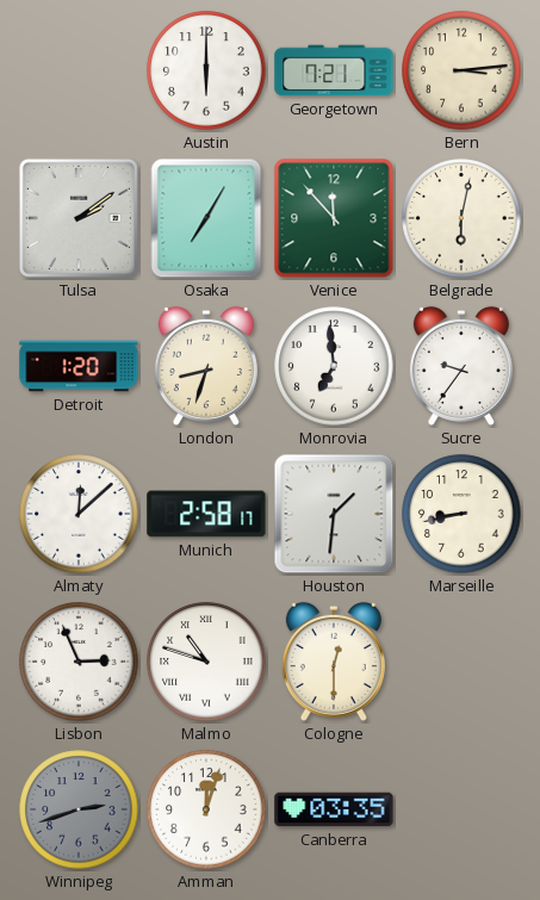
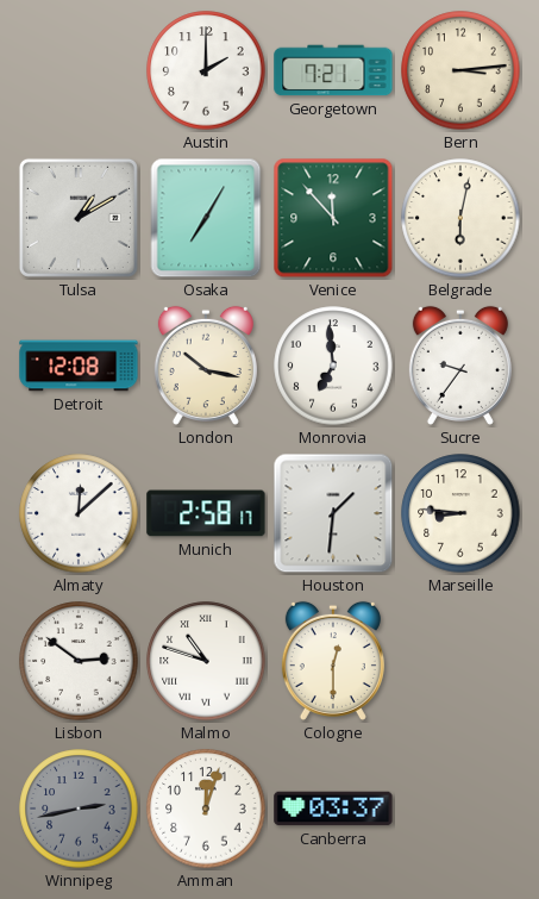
Austin: 6:00 -> 2:00 (206, 70)
Tulsa: 2:09 -> 1:10 (79, 218)
Detroit: 1:20 -> 12:08 (79, 366)
London: 8:33 -> 10:17 (206, 366)
Marseille: 8:43 -> 8:46 (460, 513)
Lisbon: 2:56 -> 2:51 (79, 661)
Winnipeg: 2:42 -> 2:43 (79, 809)
Canberra: 03:35 -> 03:37 (333, 809)
